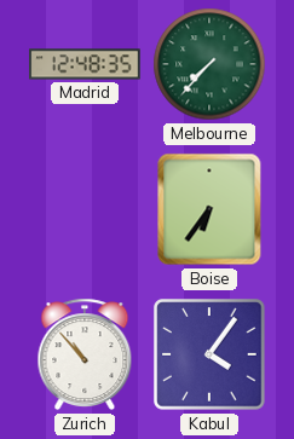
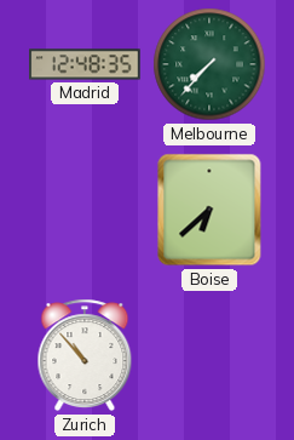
Boise: 6:36 -> 6:38 (209, 210)
Kabul: 4:06 -> none (209, 354)
